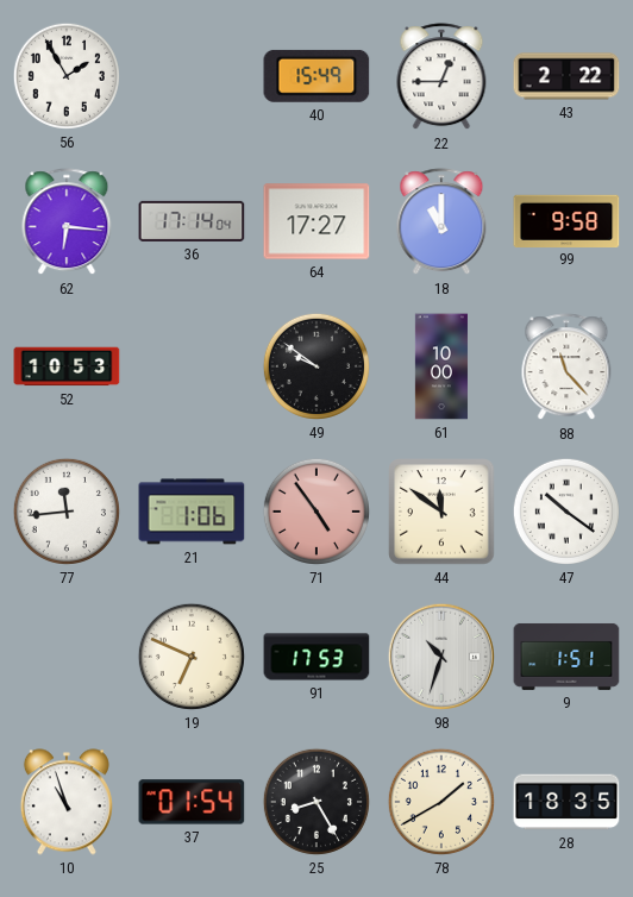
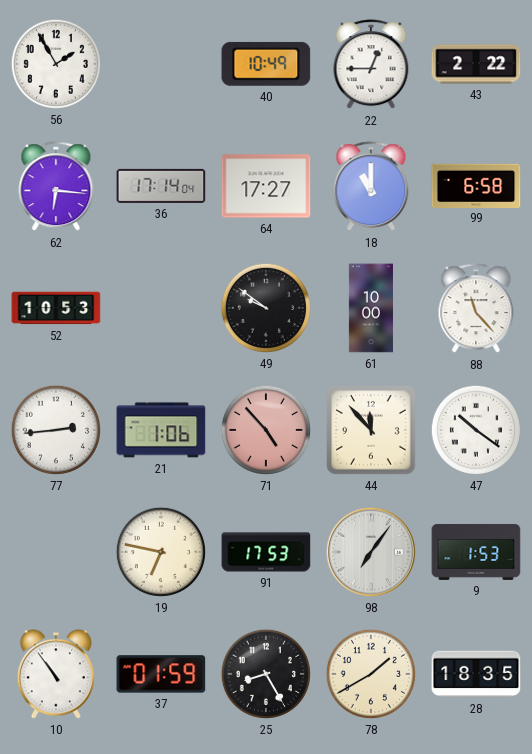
40: 15:49 -> 10:49 (266, 64)
99: 9:58 -> 6:58 (476, 185)
77: 11:44 -> 2:44 (56, 430)
71: 4:54 -> 4:53 (266, 430)
44: 11:51 -> 11:53 (371, 430)
19: 6:49 -> 6:47 (161, 552)
98: 10:33 -> 7:06 (371, 552)
9: 1:51 -> 1:53 (476, 552)
10: 10:57 -> 10:54 (56, 674)
37: 01:54 -> 01:59 (161, 674)
